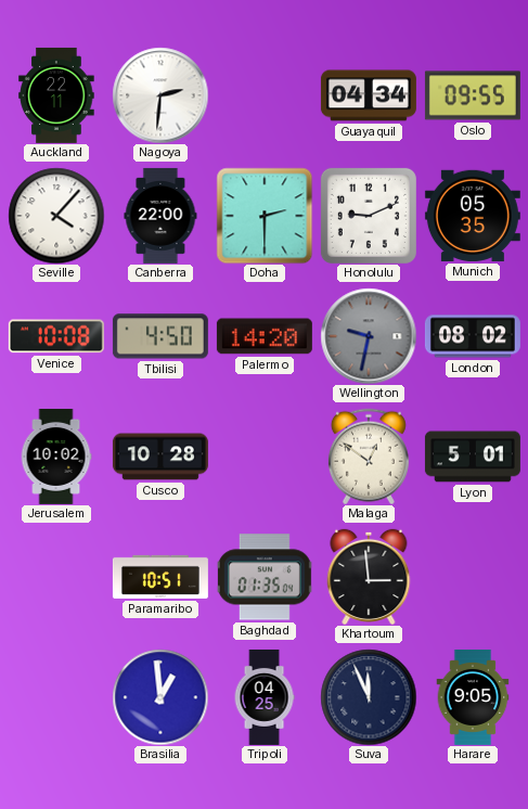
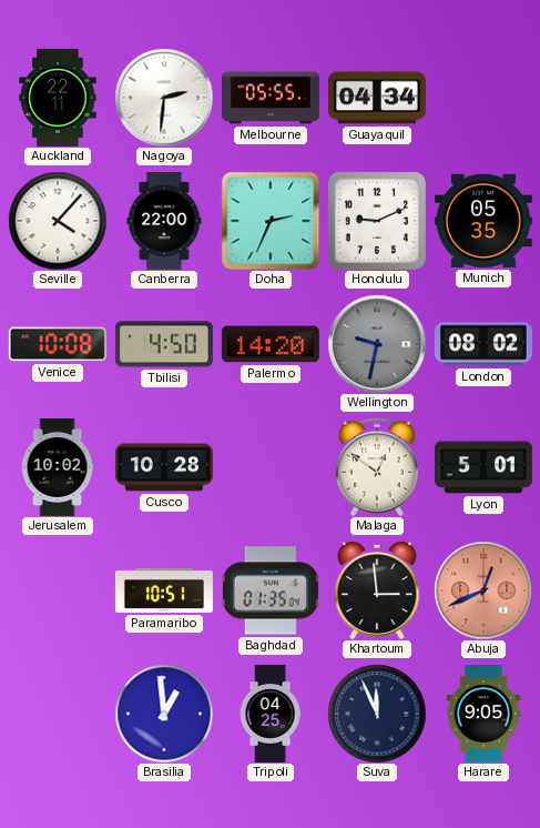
Melbourne: none -> 05:55 (271, 98)
Oslo: 09:55 -> none (473, 95)
Doha: 2:30 -> 2:34 (271, 221)
Abuja: none -> 12:41 (483, 590)
